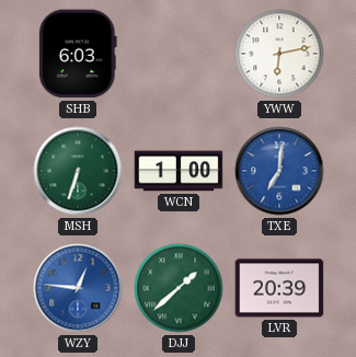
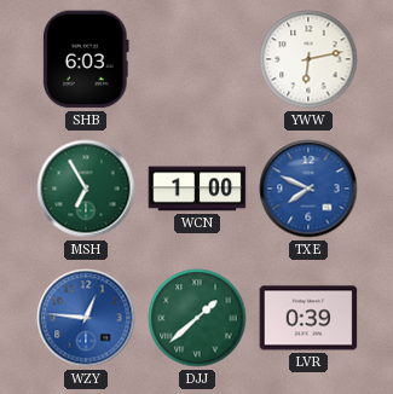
MSH: 6:33 -> 6:55 (86, 189)
TXE: 7:01 -> 7:49 (308, 189)
LVR: 20:39 -> 0:39 (308, 318)
